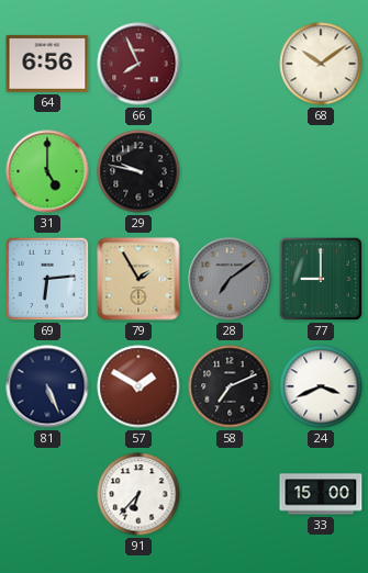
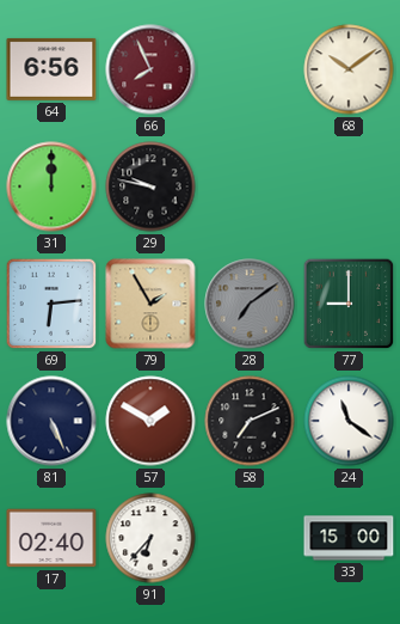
31: 5:00 -> 12:00 (51, 186)
24: 3:41 -> 11:21 (349, 421)
17: none -> 02:40 (51, 538)
